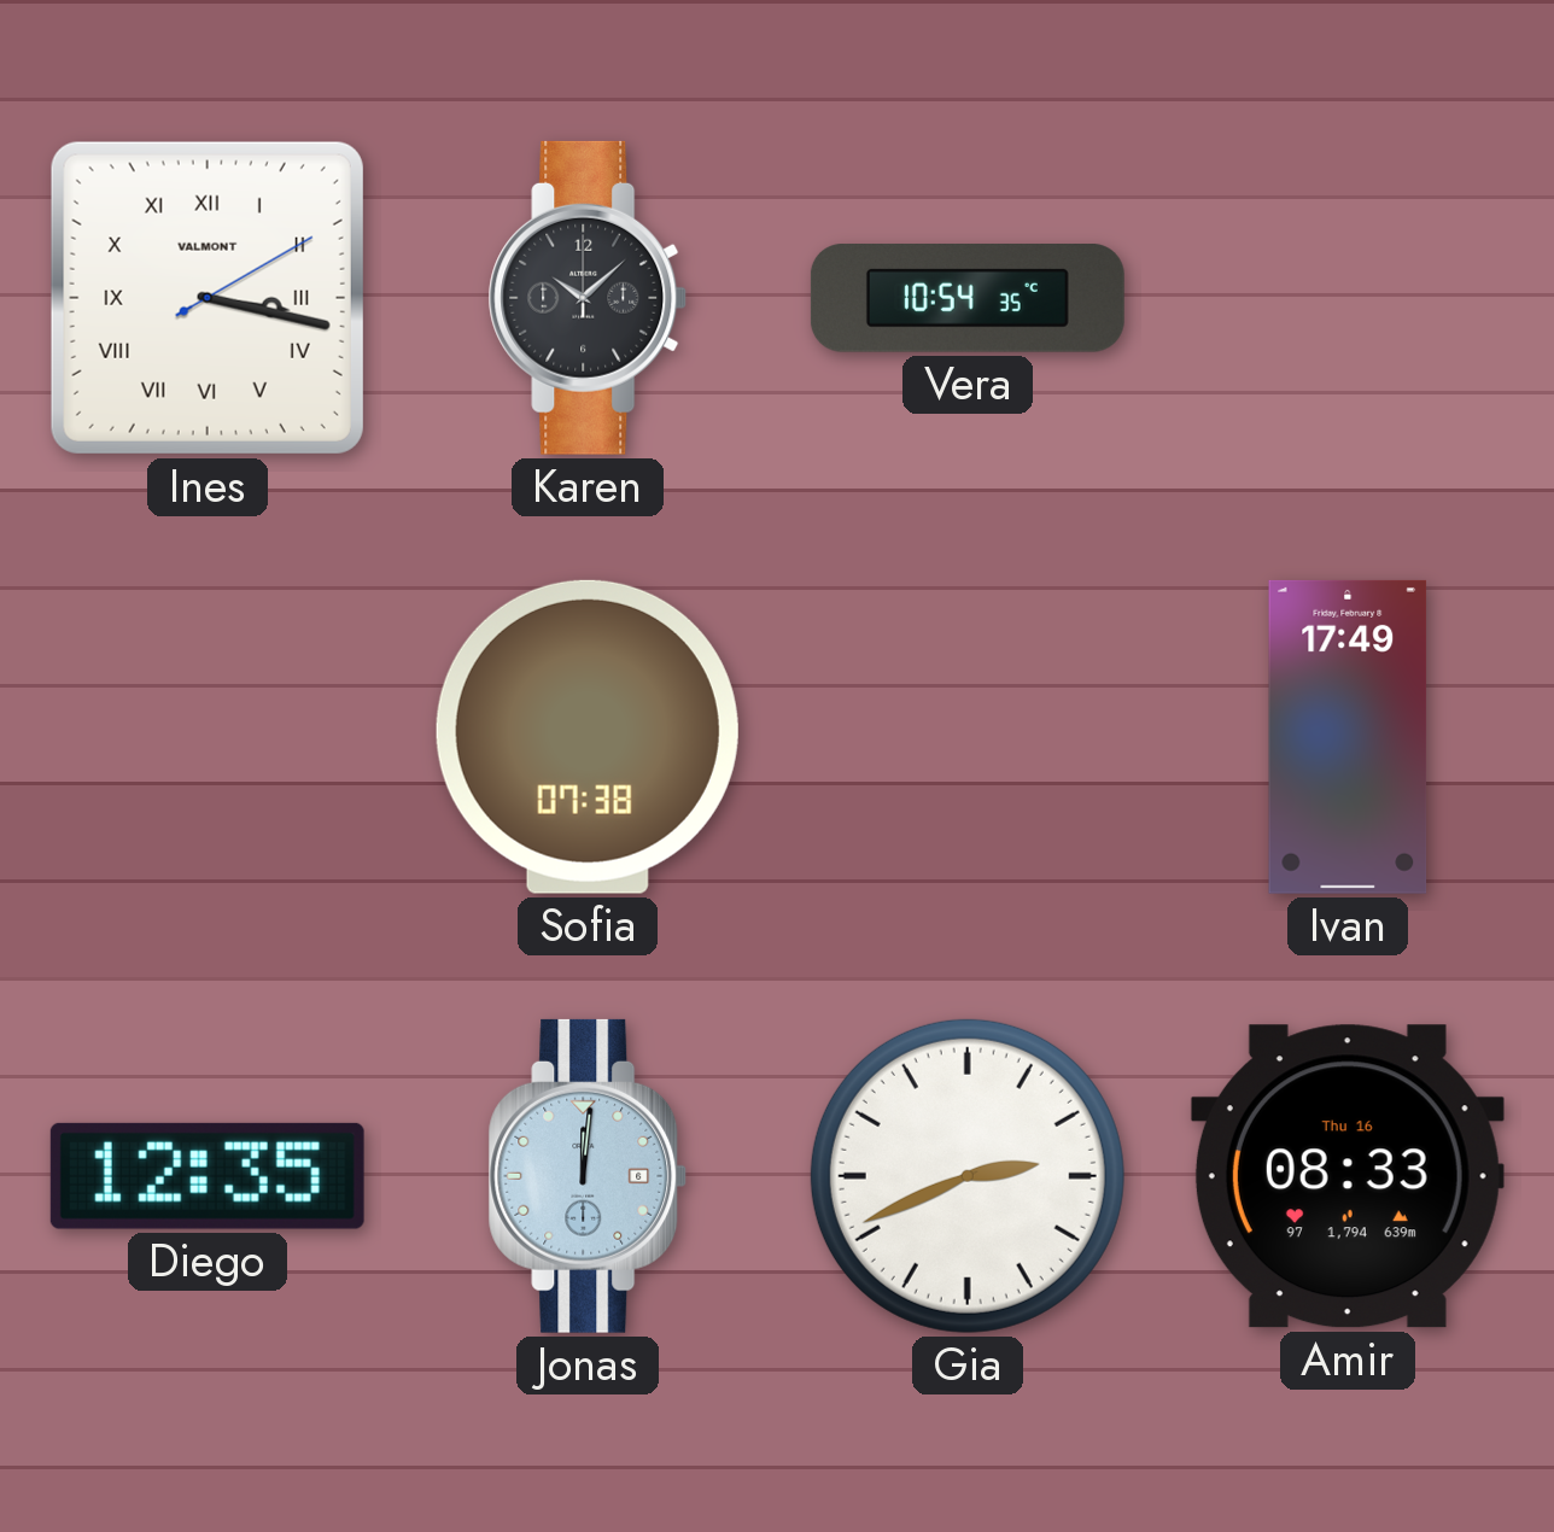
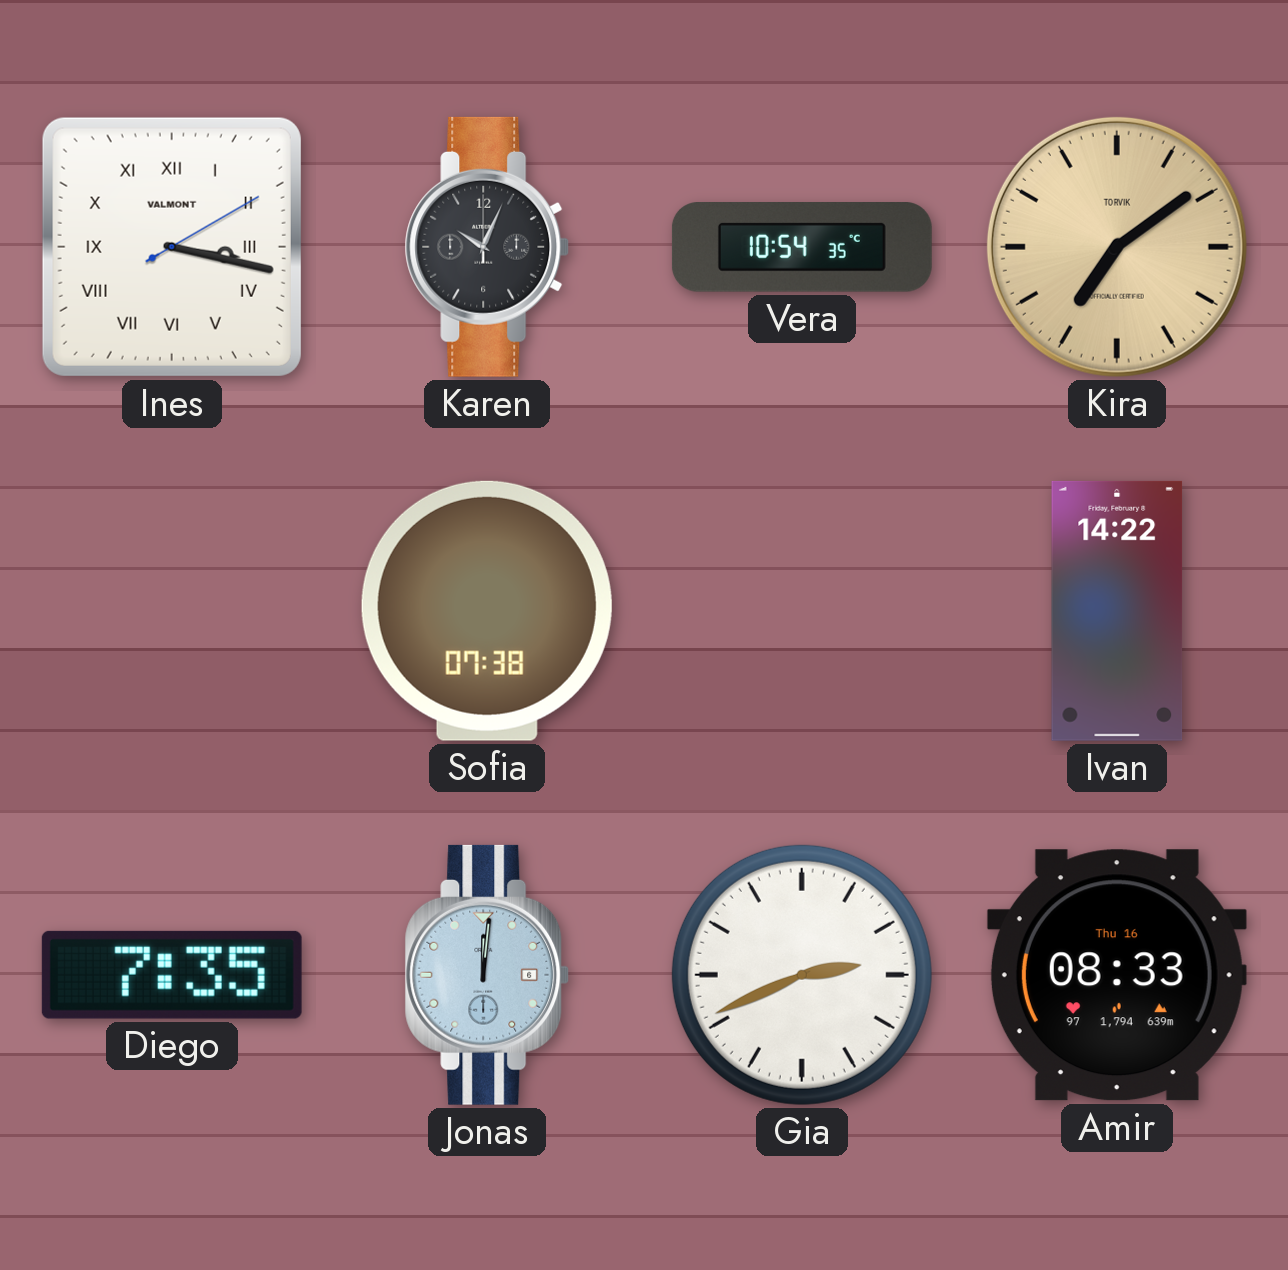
Karen: 10:08 -> 10:04 (487, 247)
Kira: none -> 7:09 (1117, 247)
Ivan: 17:49 -> 14:22 (1117, 611)
Diego: 12:35 -> 7:35 (172, 975)
